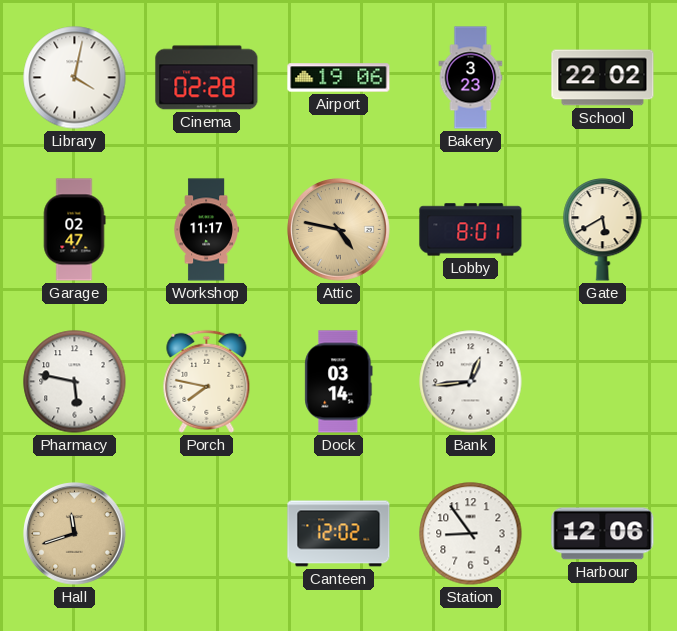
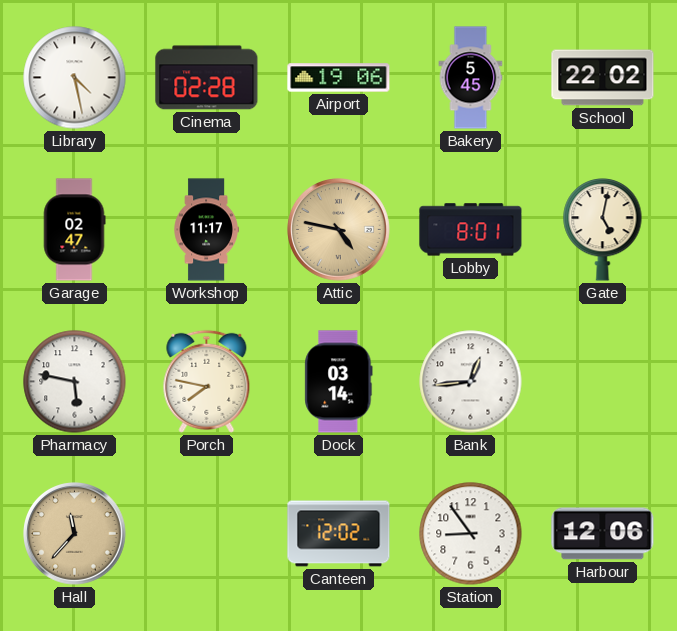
Library: 4:02 -> 4:28 (75, 78)
Bakery: 3:23 -> 5:45 (471, 78)
Gate: 5:40 -> 5:02 (603, 230)
Hall: 11:42 -> 11:37 (75, 534)
